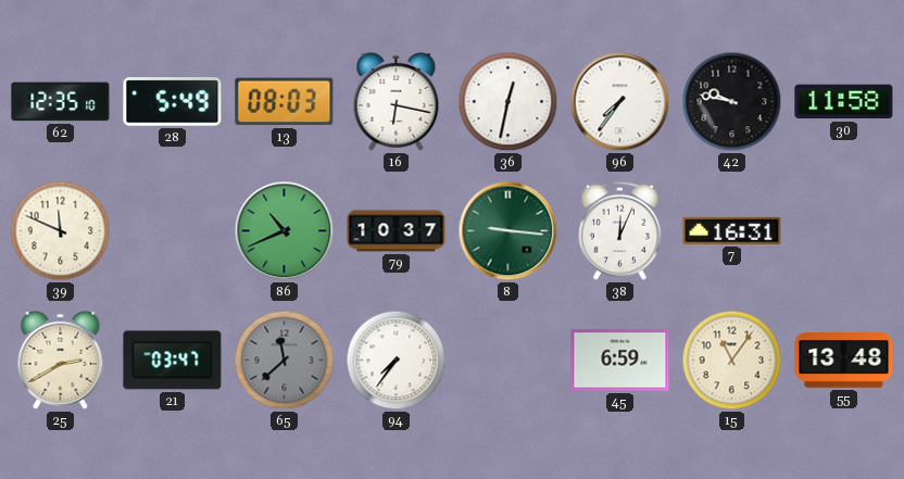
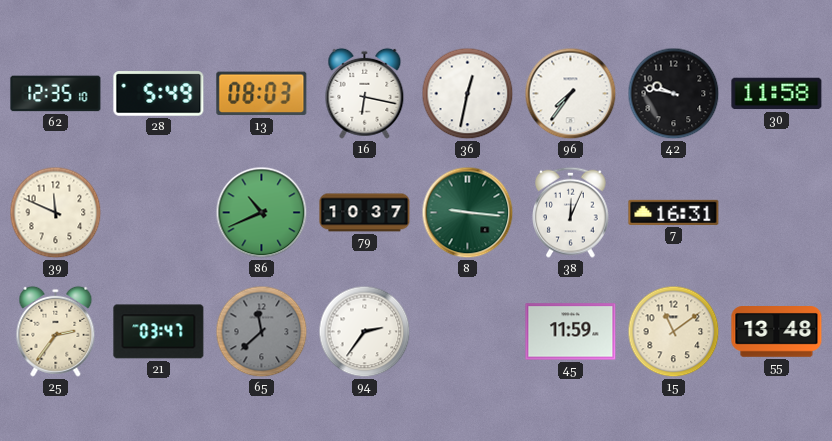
25: 2:40 -> 2:36 (56, 331)
94: 7:36 -> 2:36 (365, 332)
45: 6:59 -> 11:59 (571, 332)
15: 11:06 -> 11:09 (674, 332)
